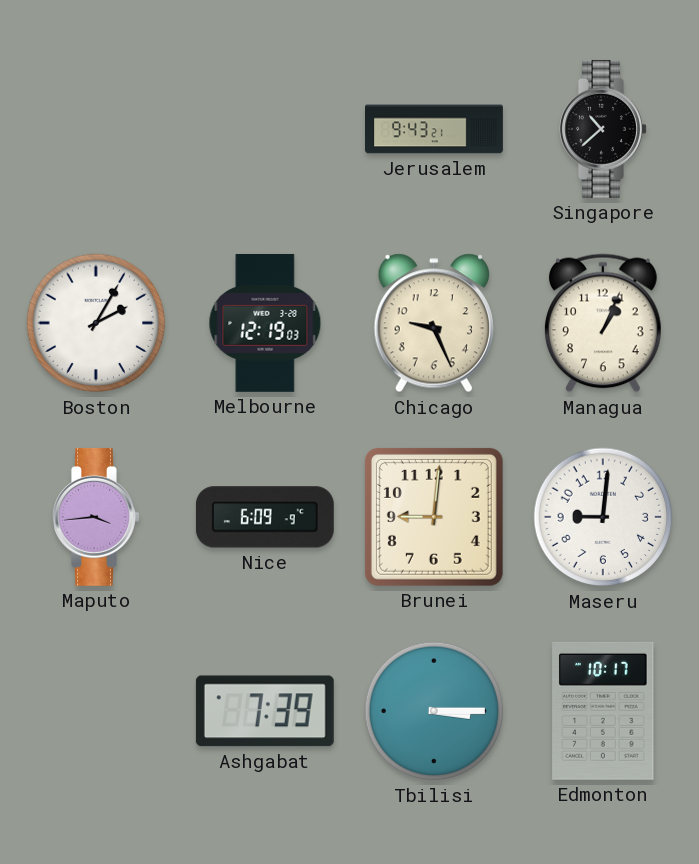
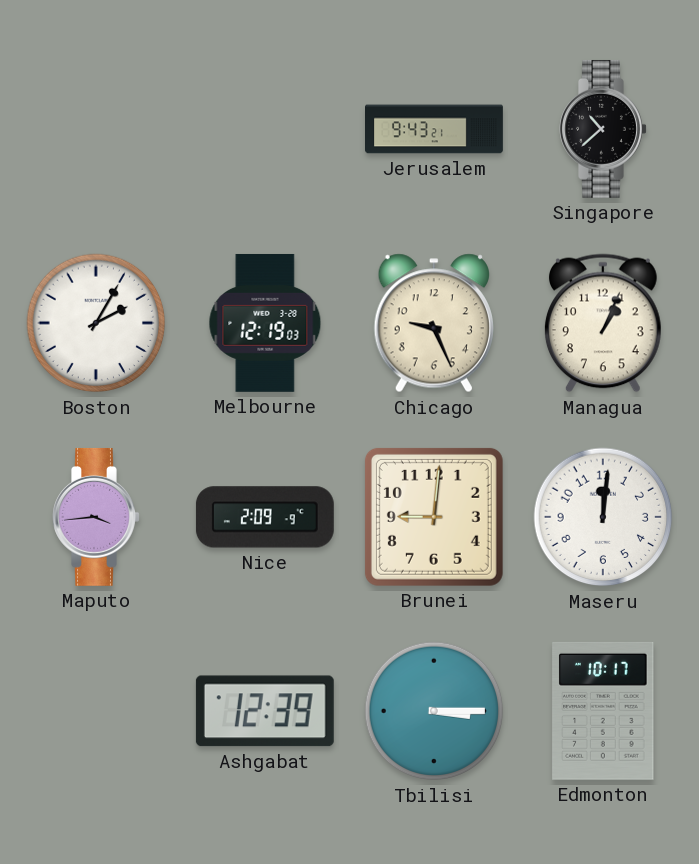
Nice: 6:09 -> 2:09 (265, 517)
Maseru: 9:01 -> 12:01 (603, 517)
Ashgabat: 7:39 -> 12:39 (265, 711)
